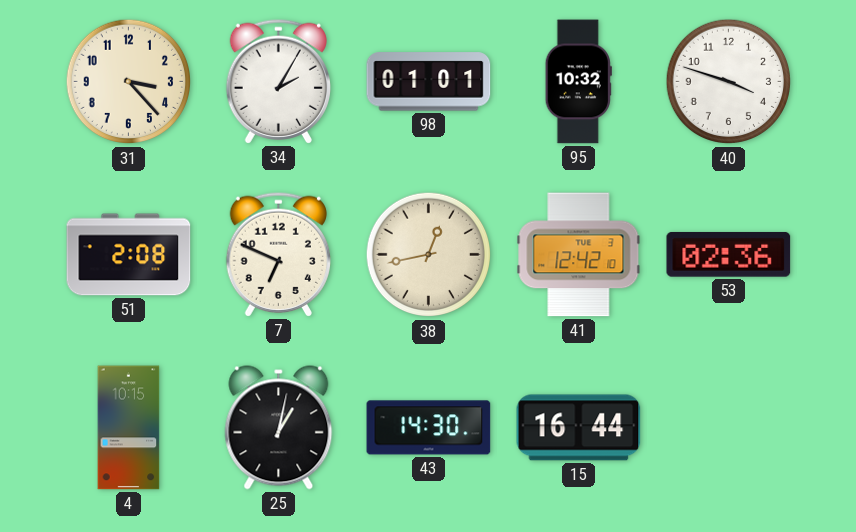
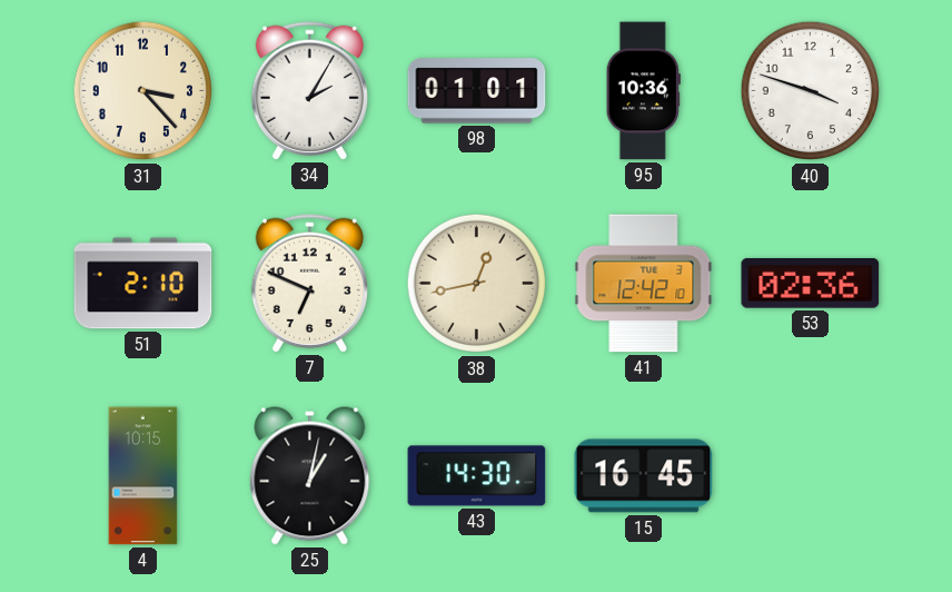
95: 10:32 -> 10:36 (643, 91)
51: 2:08 -> 2:10 (143, 284)
15: 16:44 -> 16:45 (644, 476)
